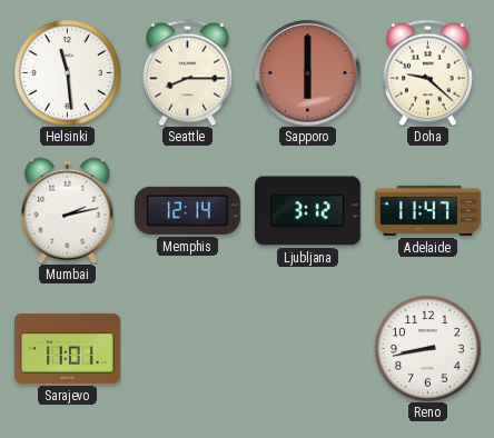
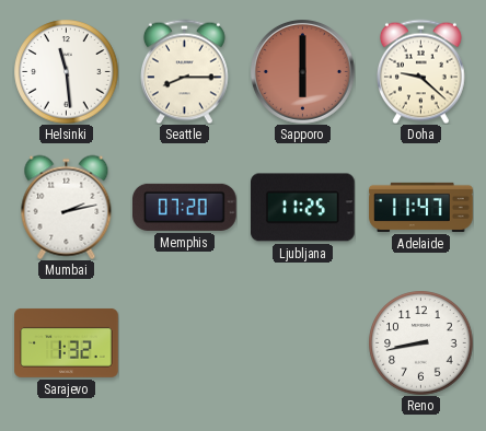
Memphis: 12:14 -> 07:20 (185, 207)
Ljubljana: 3:12 -> 11:25 (303, 208)
Sarajevo: 11:01 -> 1:32 (67, 342)
